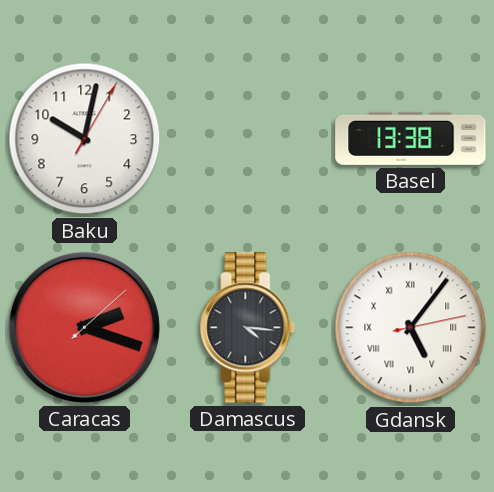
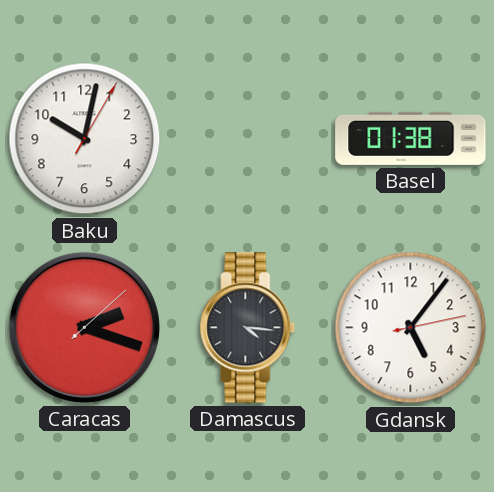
Basel: 13:38 -> 01:38 (411, 138)
Gdansk numerals: Roman -> Arabic (411, 328)
